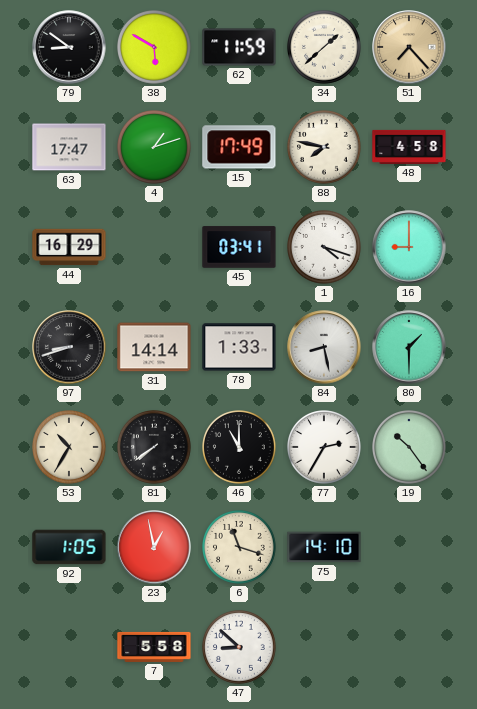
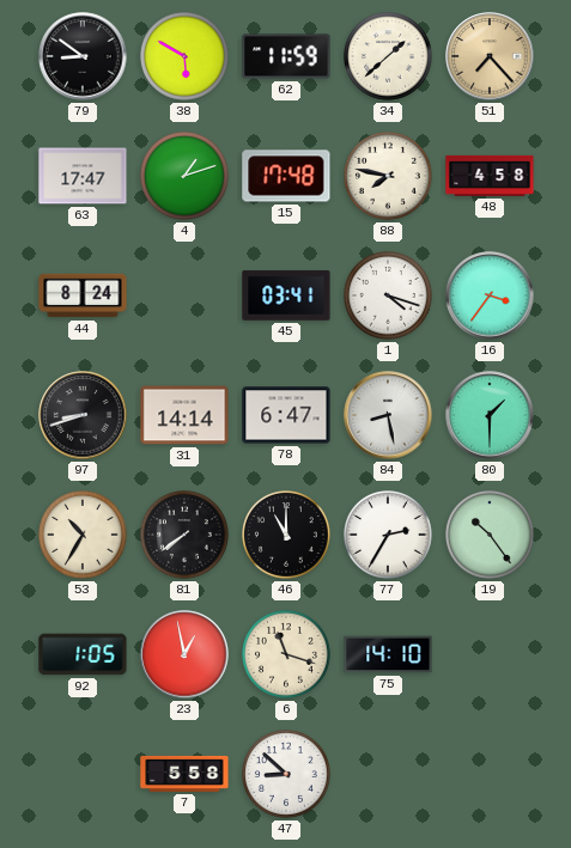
15: 17:49 -> 17:48 (286, 176)
44: 16:29 -> 8:24 (83, 295)
16: 9:00 -> 3:36 (490, 295)
78: 1:33 -> 6:47 (286, 415)
